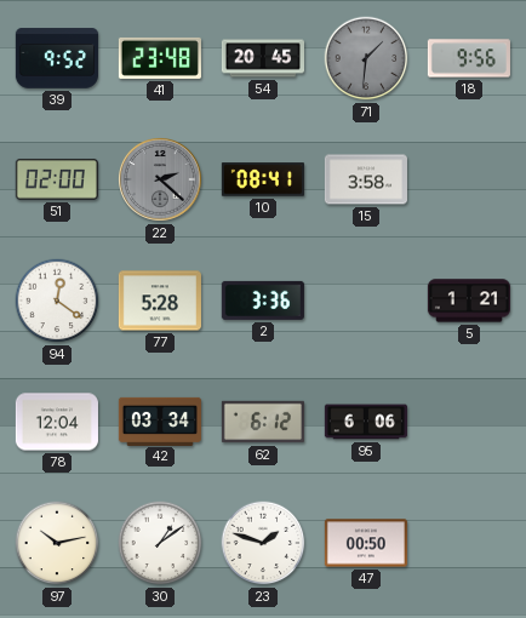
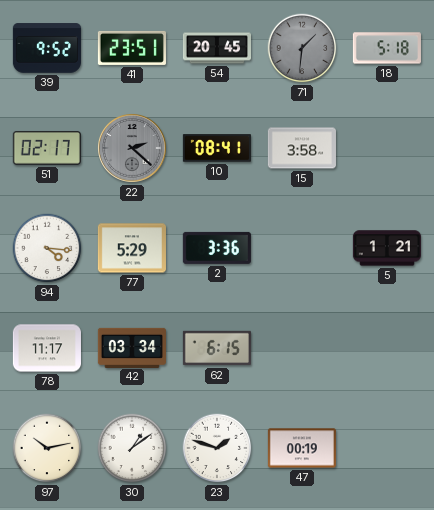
41: 23:48 -> 23:51 (132, 48)
18: 9:56 -> 5:18 (387, 48)
51: 02:00 -> 02:17 (47, 148)
94: 12:21 -> 4:16 (47, 248)
77: 5:28 -> 5:29 (132, 248)
78: 12:04 -> 11:17 (47, 348)
62: 6:12 -> 6:15 (217, 348)
95: 6:06 -> none (366, 422)
47: 00:50 -> 00:19 (302, 448)
